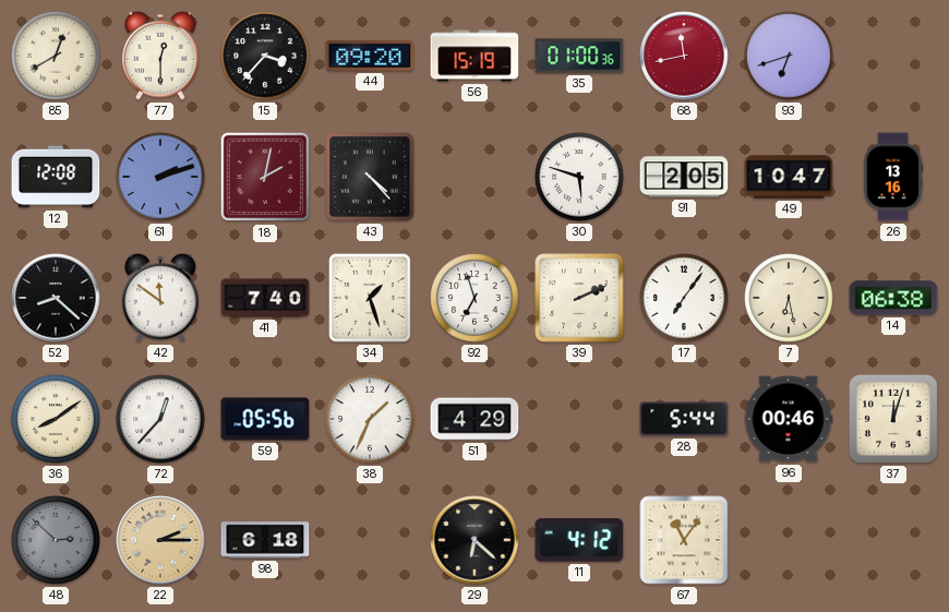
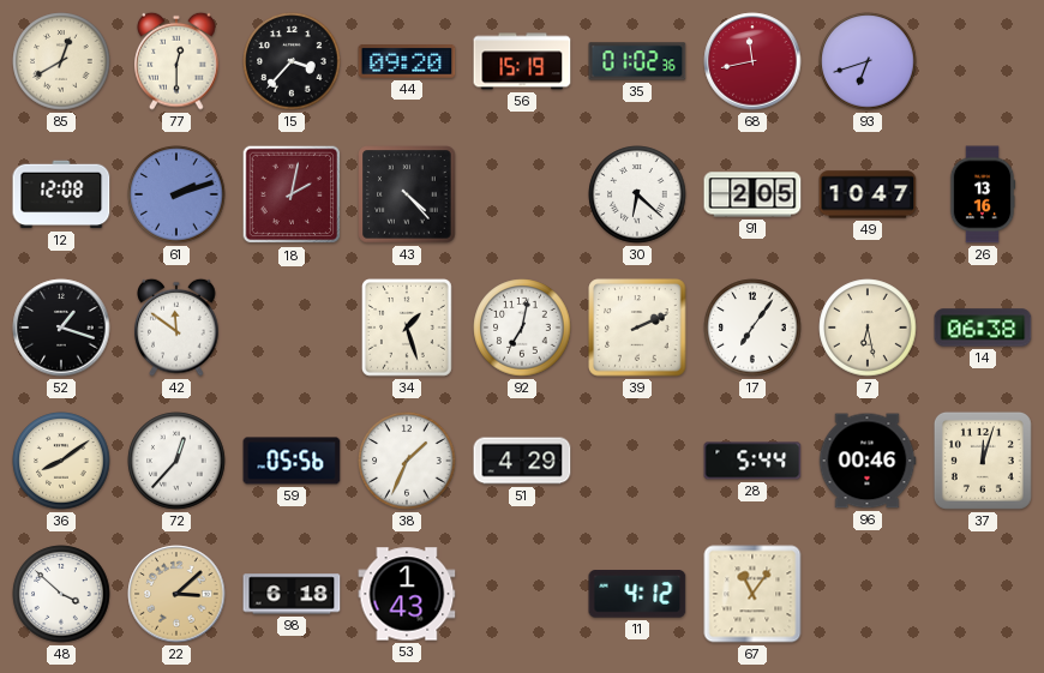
35: 01:00 -> 01:02 (637, 61)
30: 5:48 -> 6:22 (637, 194)
52: 8:22 -> 1:18 (61, 328)
41: 7:40 -> none (265, 298)
92: 6:57 -> 7:02 (522, 328)
48: 2:52 -> 3:52 (61, 594)
48 dial: grey -> white (61, 594)
22: 2:15 -> 3:08 (176, 594)
53: none -> 1:43 (407, 594)
29: 6:22 -> none (474, 540)
